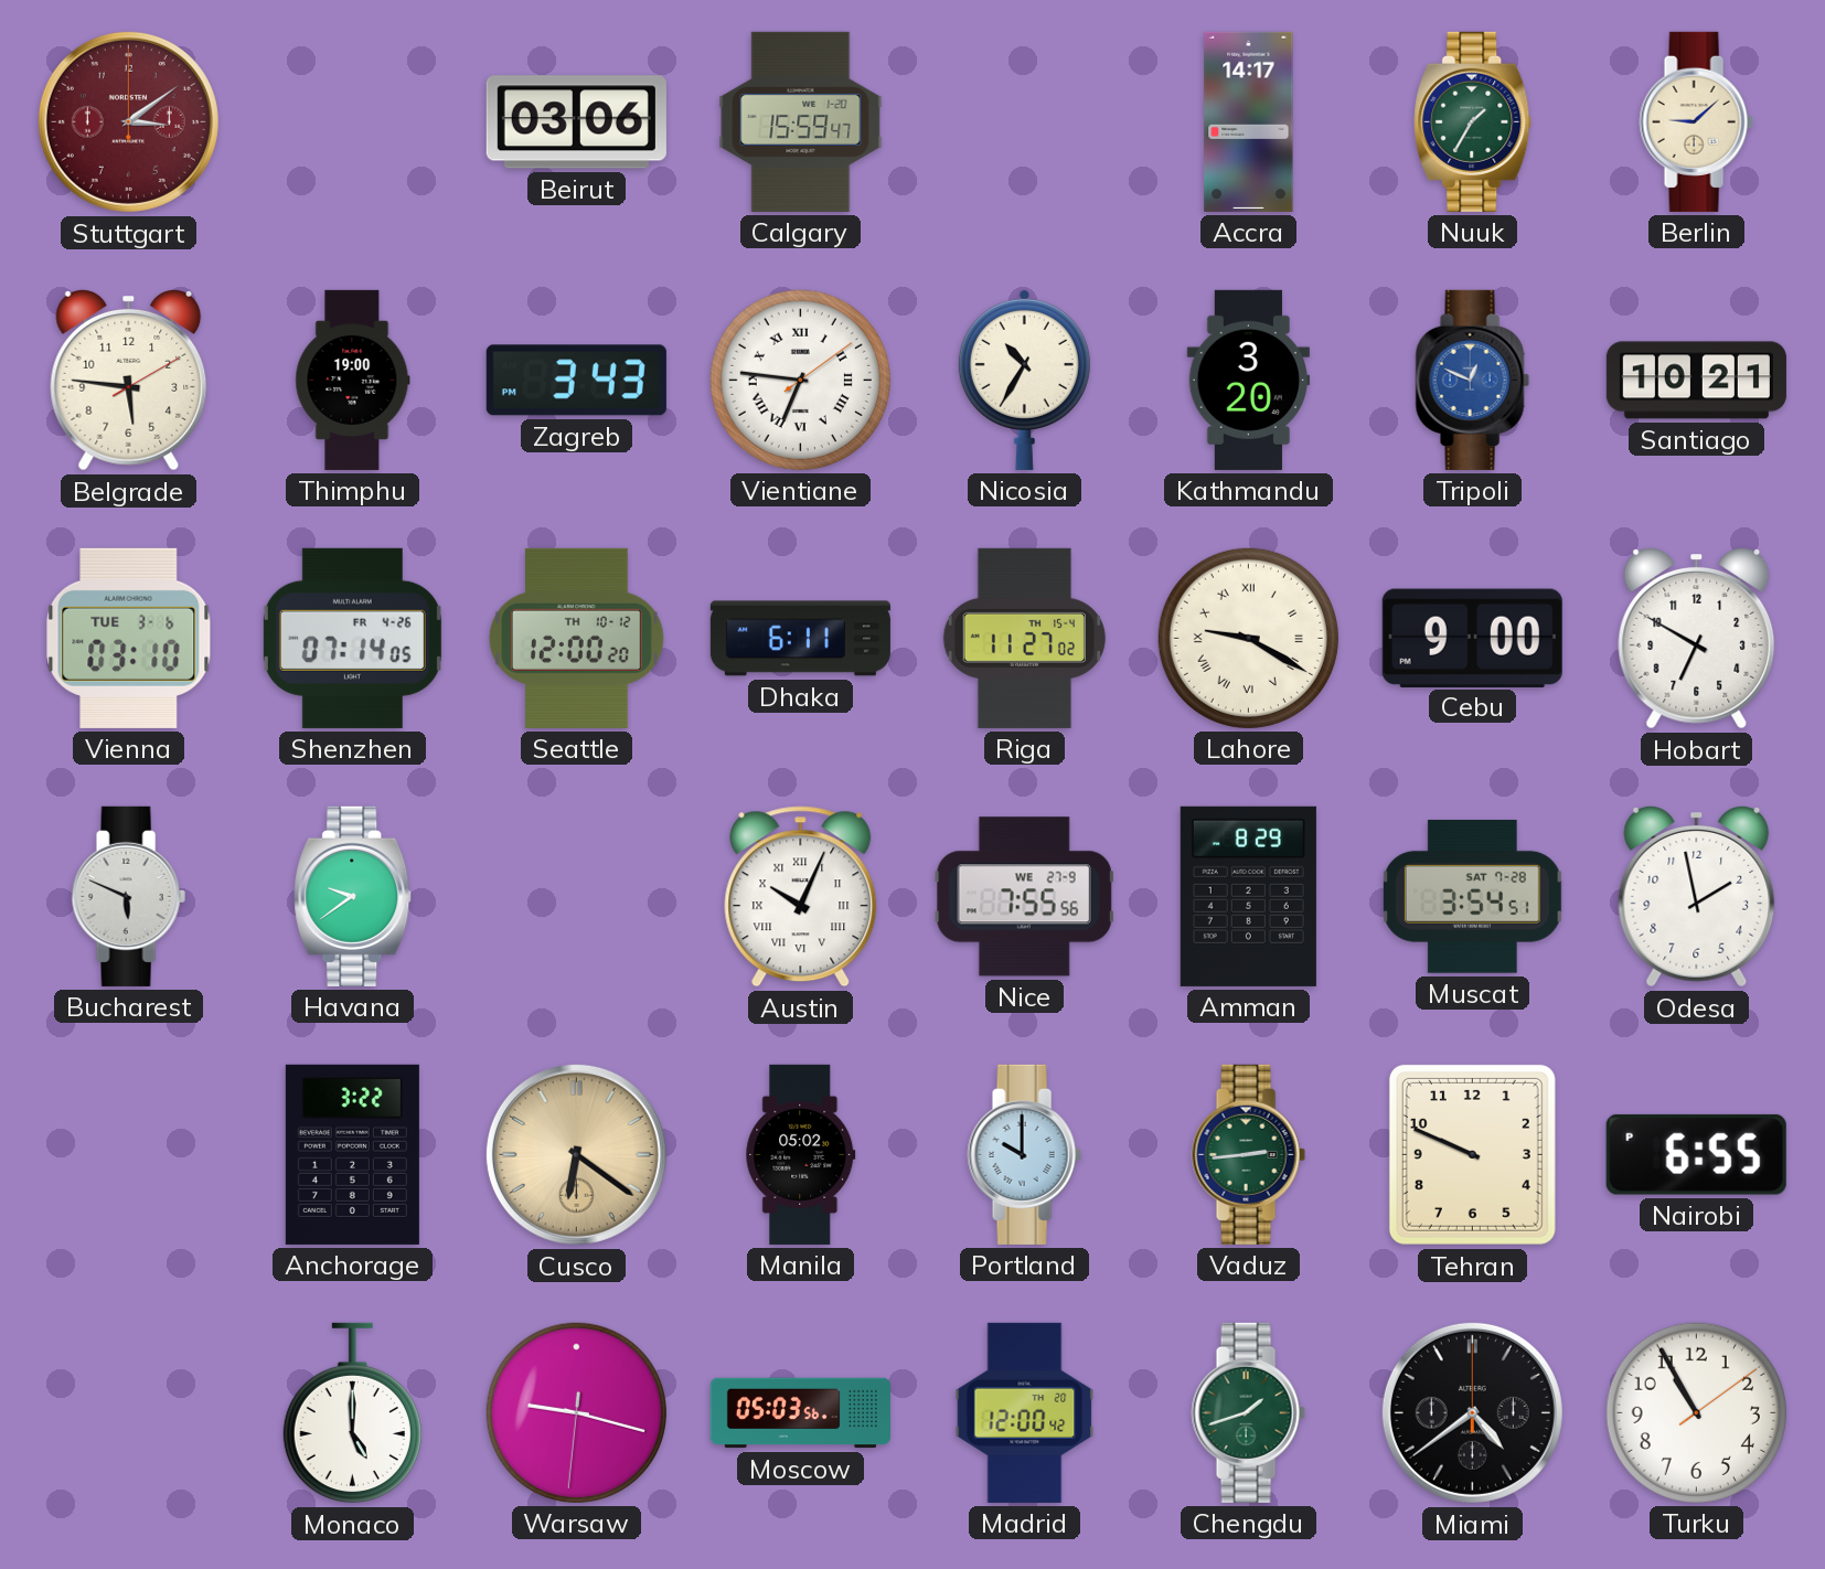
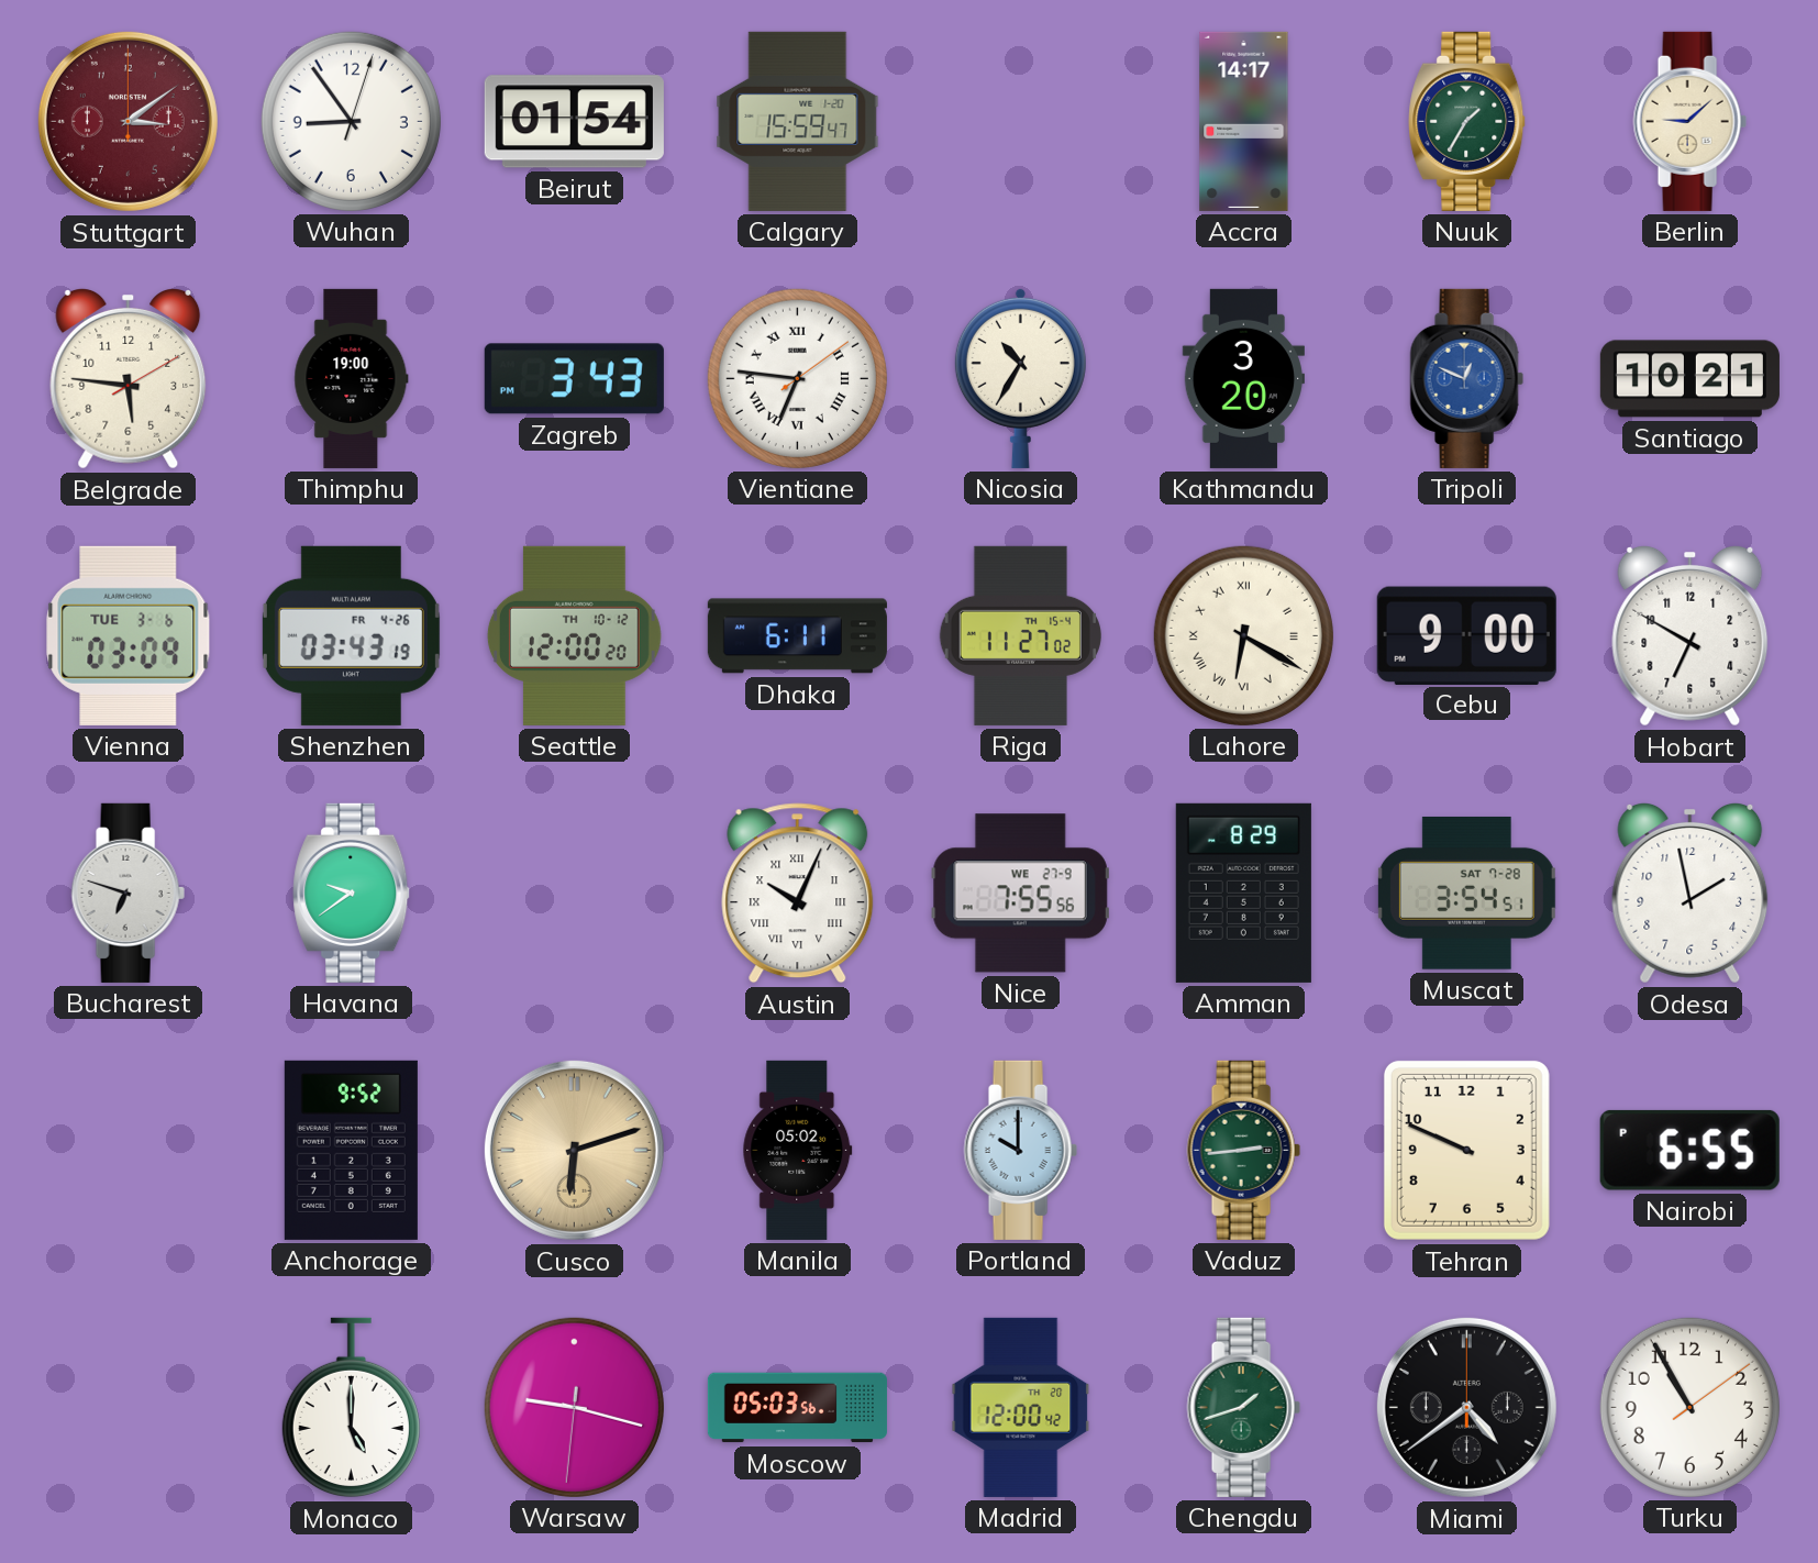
Wuhan: none -> 8:54 (351, 121)
Beirut: 03:06 -> 01:54 (574, 122)
Vienna: 03:10 -> 03:09 (129, 635)
Shenzhen: 07:14 -> 03:43 (351, 635)
Lahore: 9:20 -> 6:20 (1243, 635)
Bucharest: 5:49 -> 6:48 (128, 893)
Anchorage: 3:22 -> 9:52 (351, 1150)
Cusco: 6:21 -> 6:12 (574, 1150)
